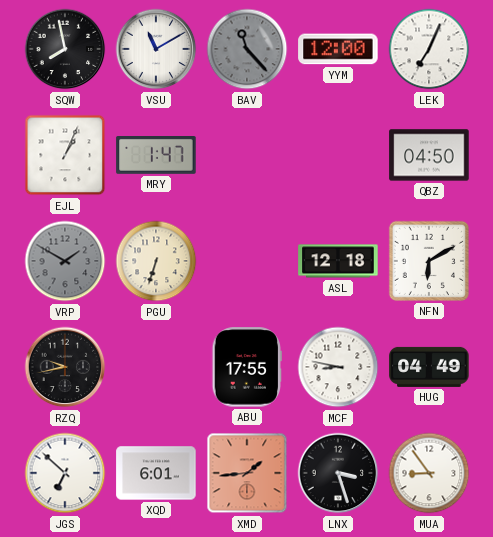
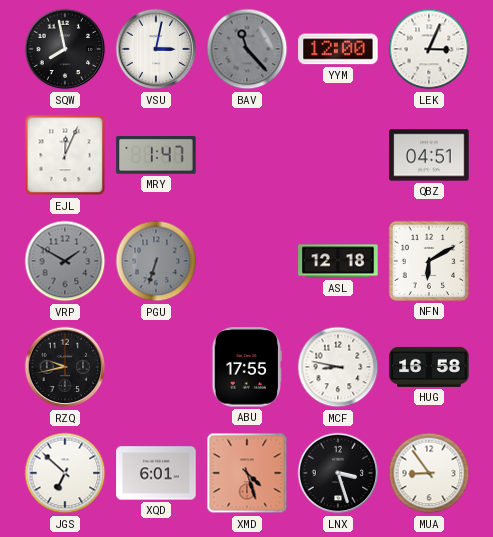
VSU: 11:10 -> 3:02 (156, 49)
LEK: 7:04 -> 3:04 (429, 49)
EJL: 1:04 -> 12:04 (65, 155)
QBZ: 04:50 -> 04:51 (429, 155)
PGU dial: cream -> grey (156, 261)
HUG: 04:49 -> 16:58 (429, 367)
XMD: 1:44 -> 4:27 (247, 473)
